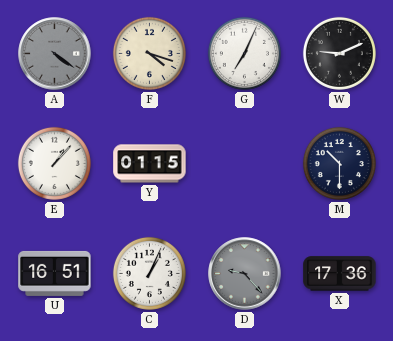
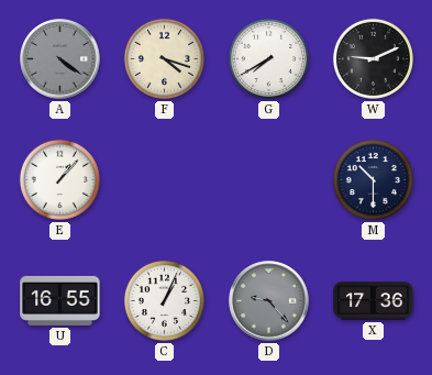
G: 7:04 -> 7:40 (268, 58)
Y: 01:15 -> none (150, 164)
U: 16:51 -> 16:55 (60, 300)
